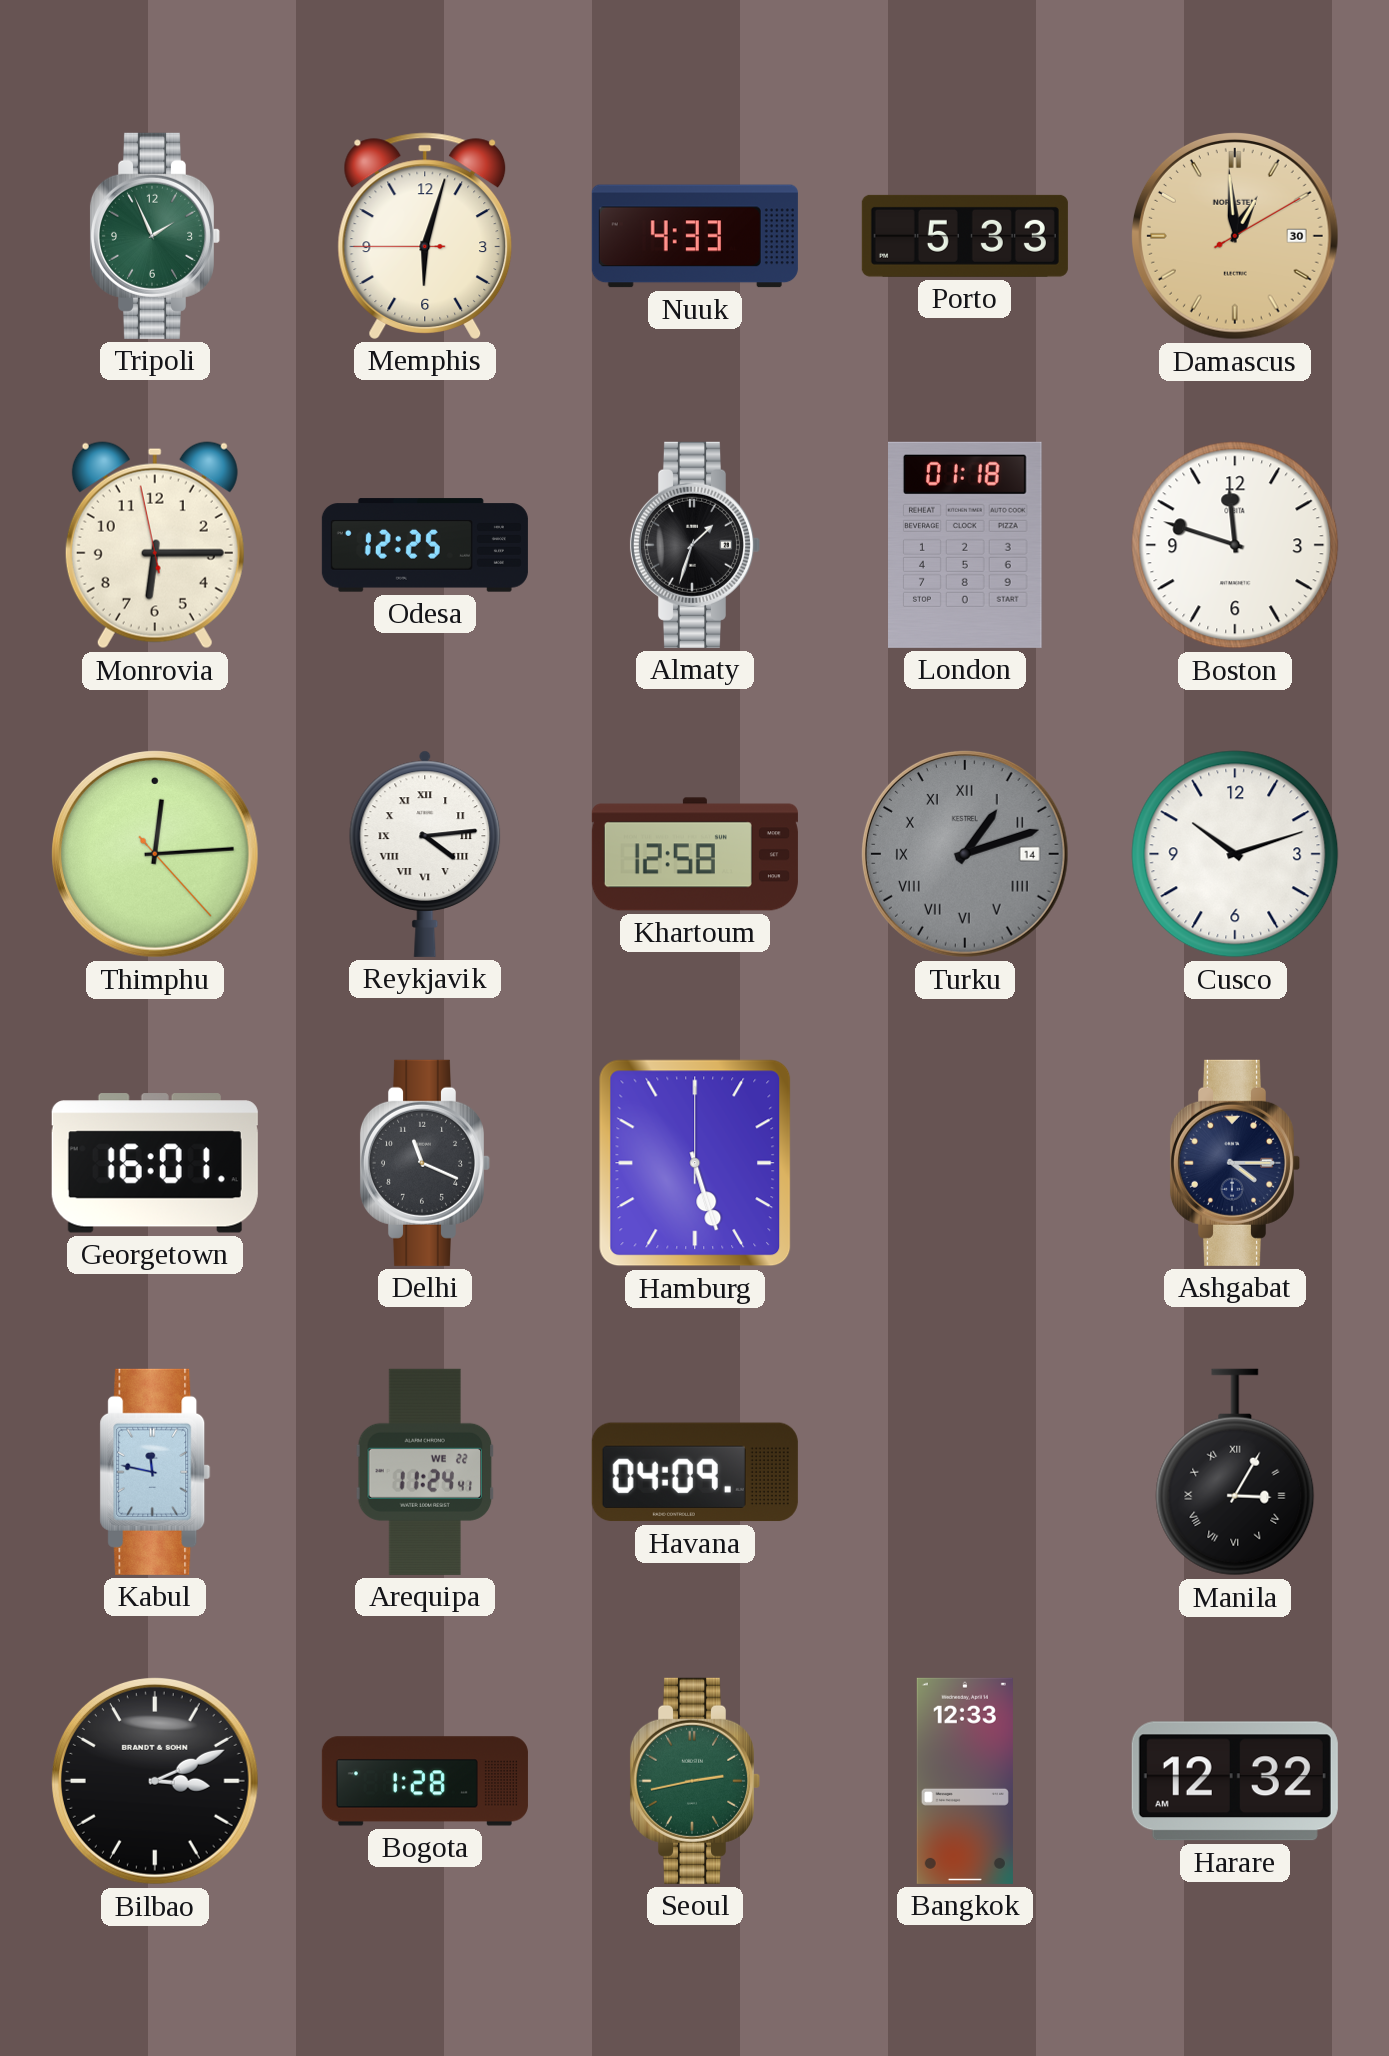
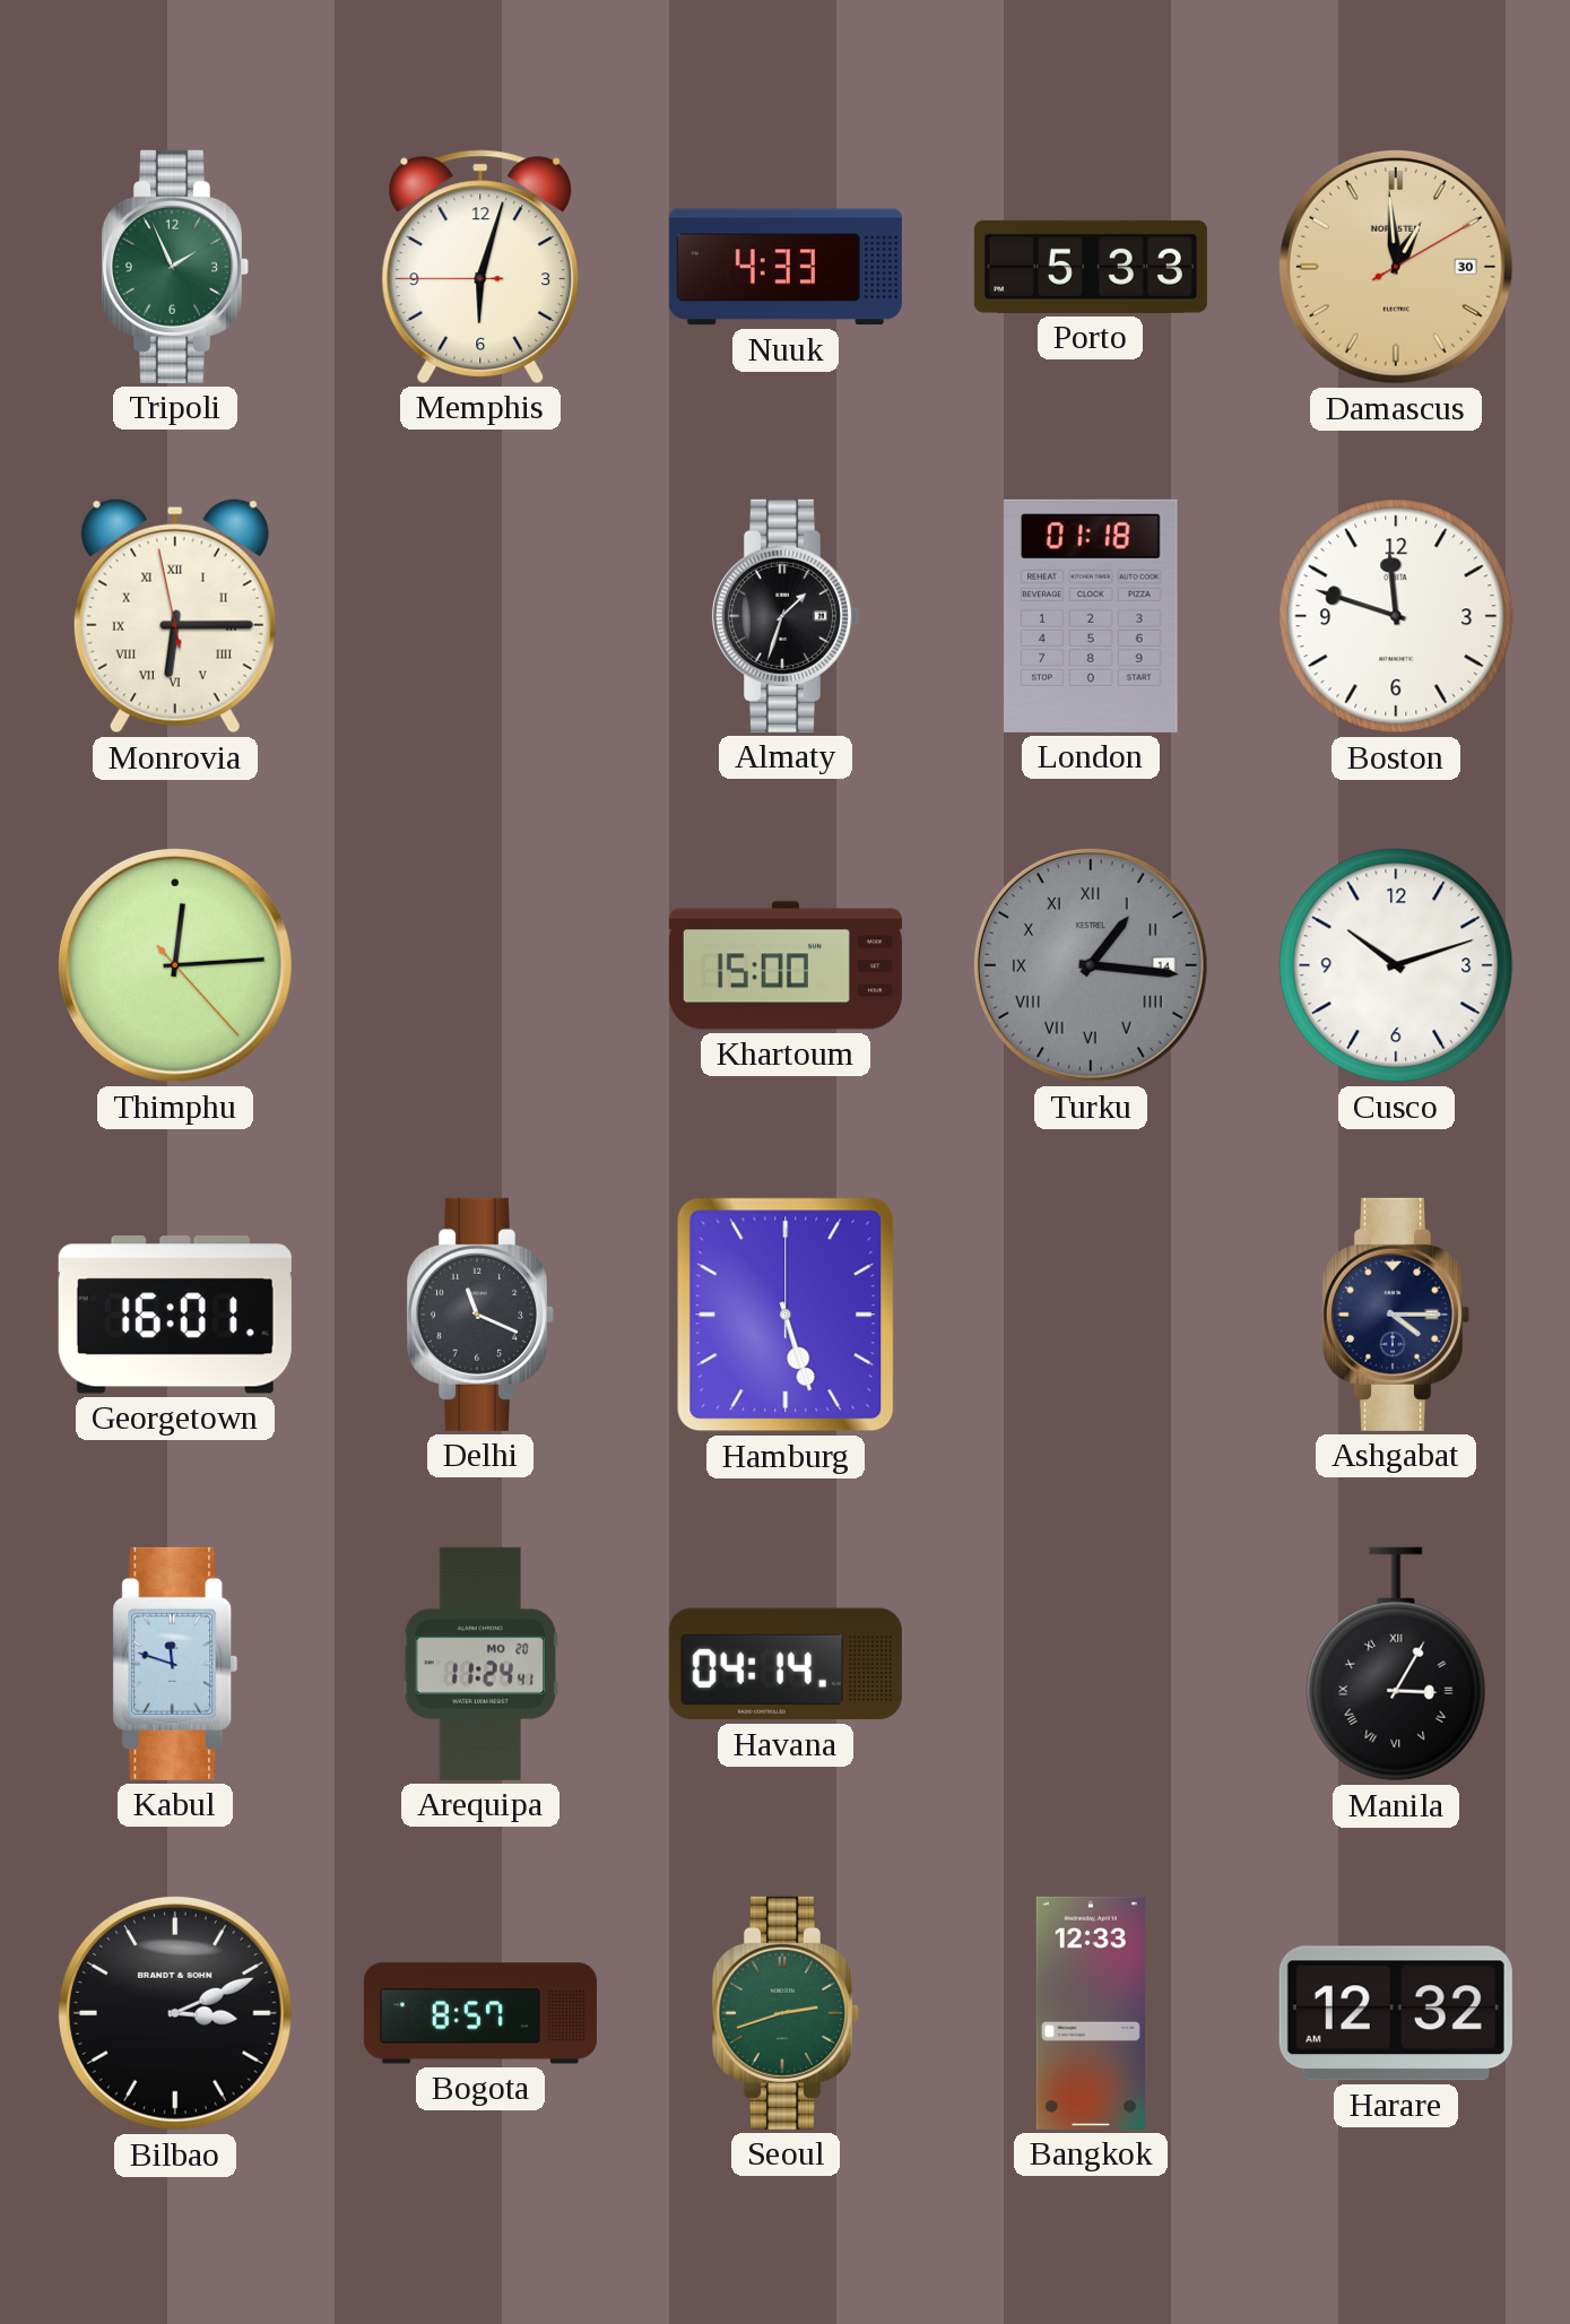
Monrovia numerals: Arabic -> Roman (175, 616)
Odesa: 12:25 -> none (425, 545)
Reykjavik: 4:14 -> none (425, 854)
Khartoum: 12:58 -> 15:00 (786, 965)
Turku: 1:12 -> 1:16 (1091, 965)
Kabul: 11:47 -> 11:48 (175, 1664)
Arequipa date: WE 22 -> MO 20 (480, 1664)
Havana: 04:09 -> 04:14 (786, 1664)
Bogota: 1:28 -> 8:57 (480, 2013)
Seoul: 2:43 -> 2:42 (786, 2013)
